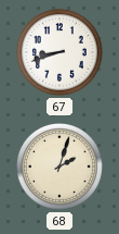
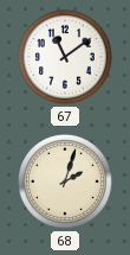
67: 8:42 -> 11:09 (65, 57)
